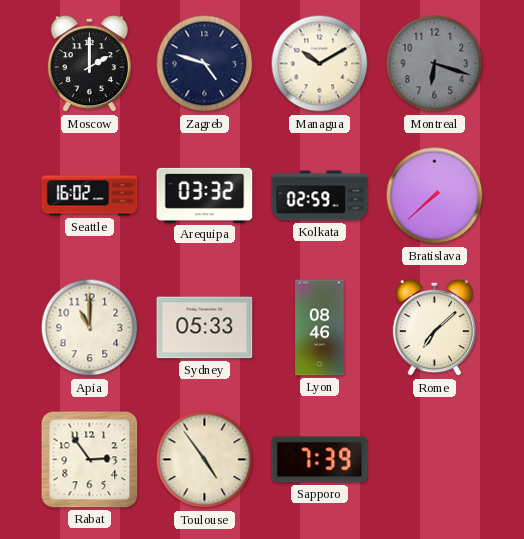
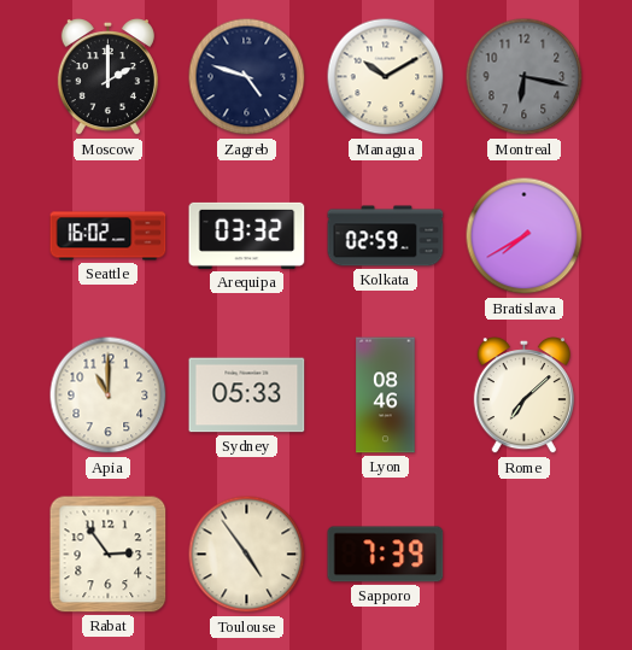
Montreal: 6:18 -> 6:17 (525, 77)
Bratislava: 7:38 -> 7:40 (525, 236)
